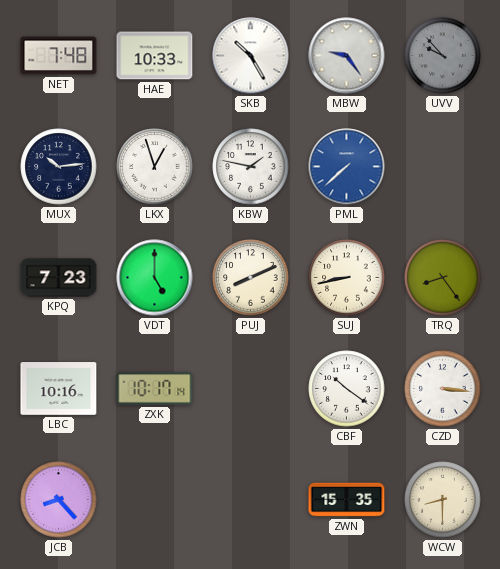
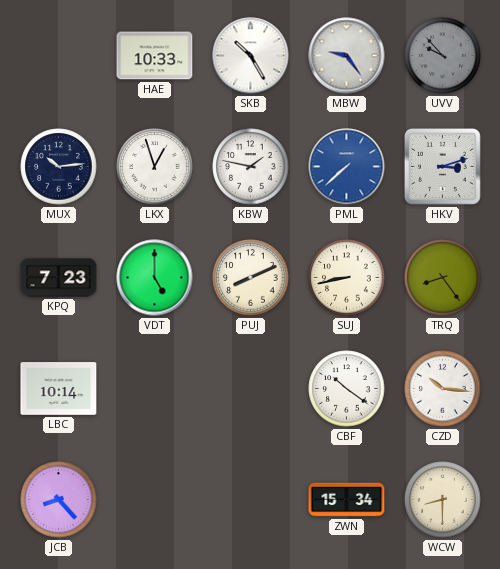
NET: 7:48 -> none (59, 56)
HKV: none -> 3:12 (443, 167)
LBC: 10:16 -> 10:14 (59, 389)
ZXK: 10:17 -> none (155, 389)
CZD: 3:16 -> 10:16 (443, 389)
ZWN: 15:35 -> 15:34 (347, 500)
